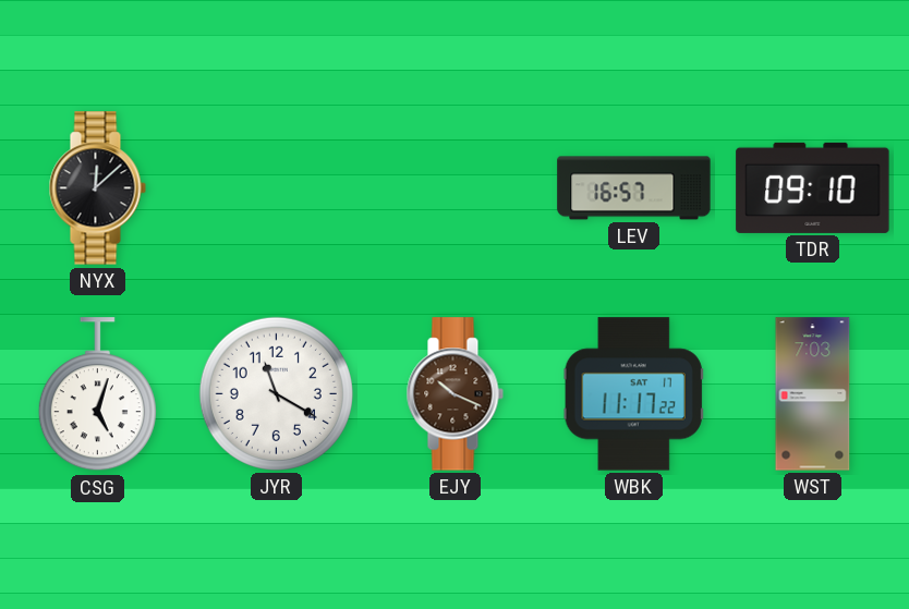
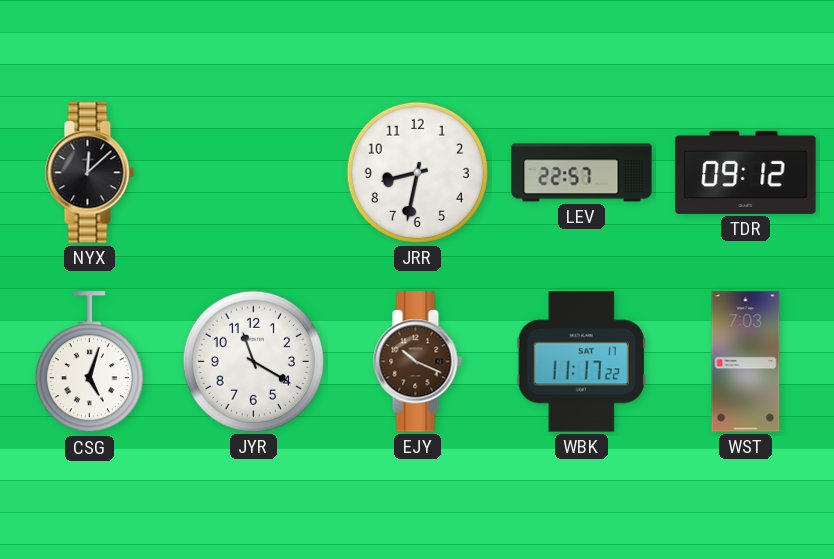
JRR: none -> 8:32 (417, 172)
LEV: 16:57 -> 22:57 (582, 173)
TDR: 09:10 -> 09:12 (746, 172)
